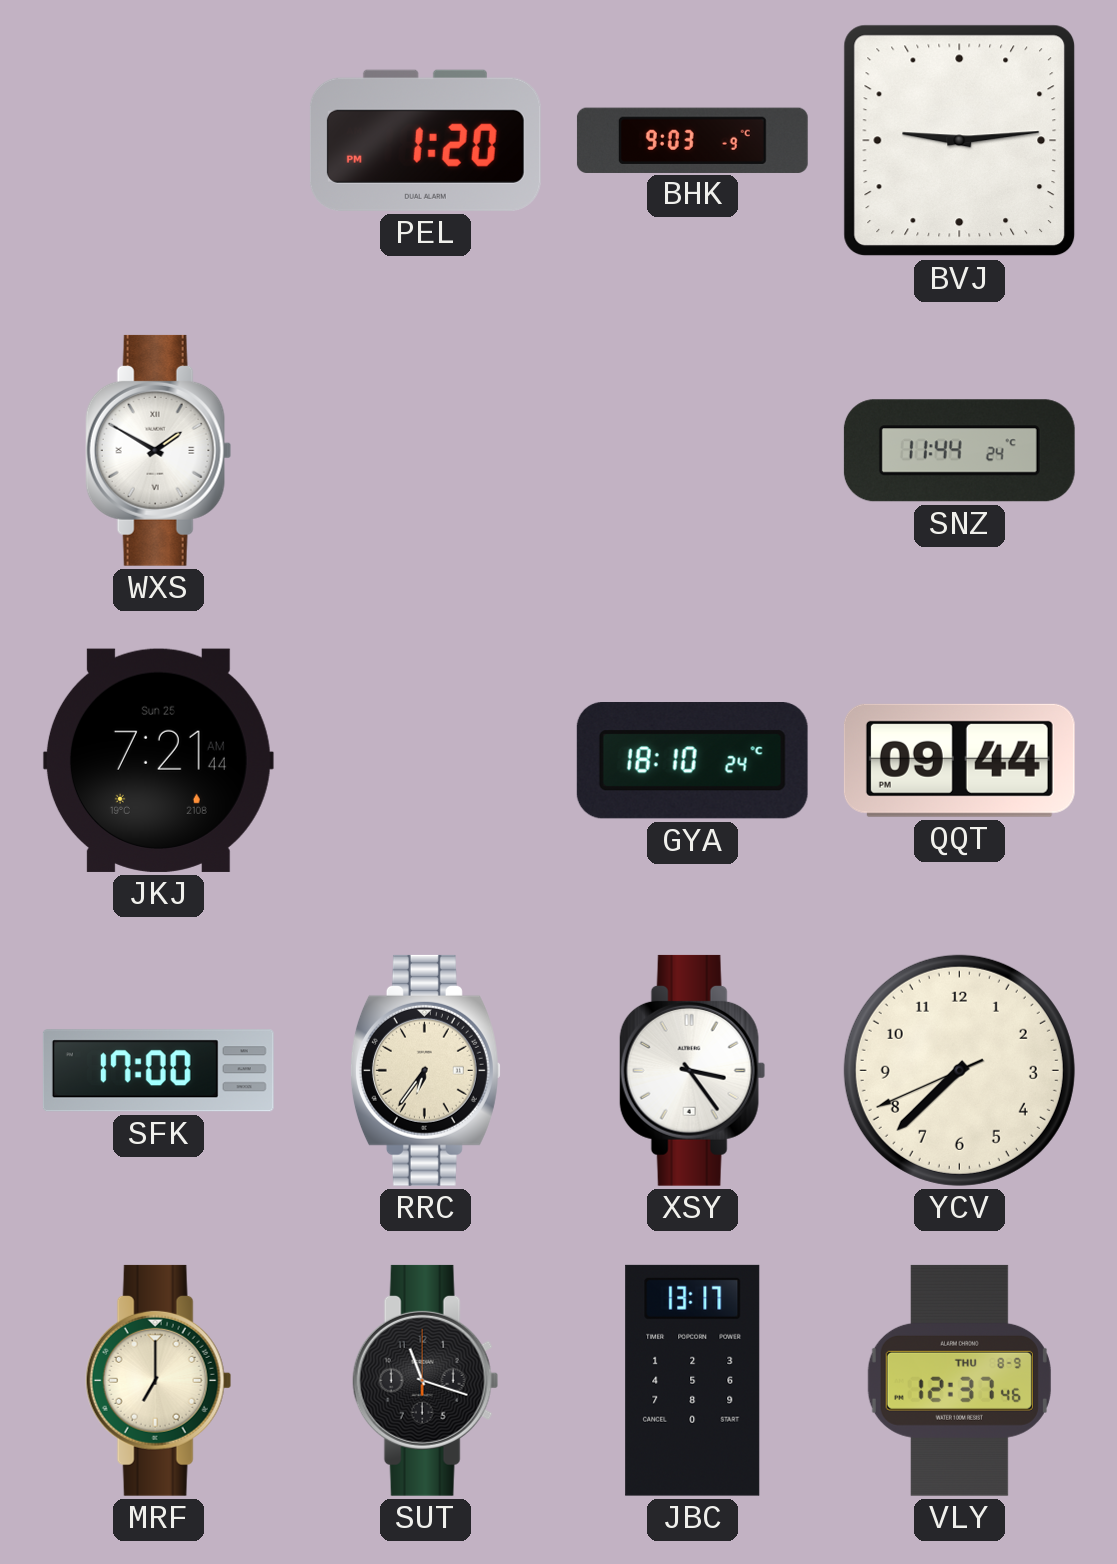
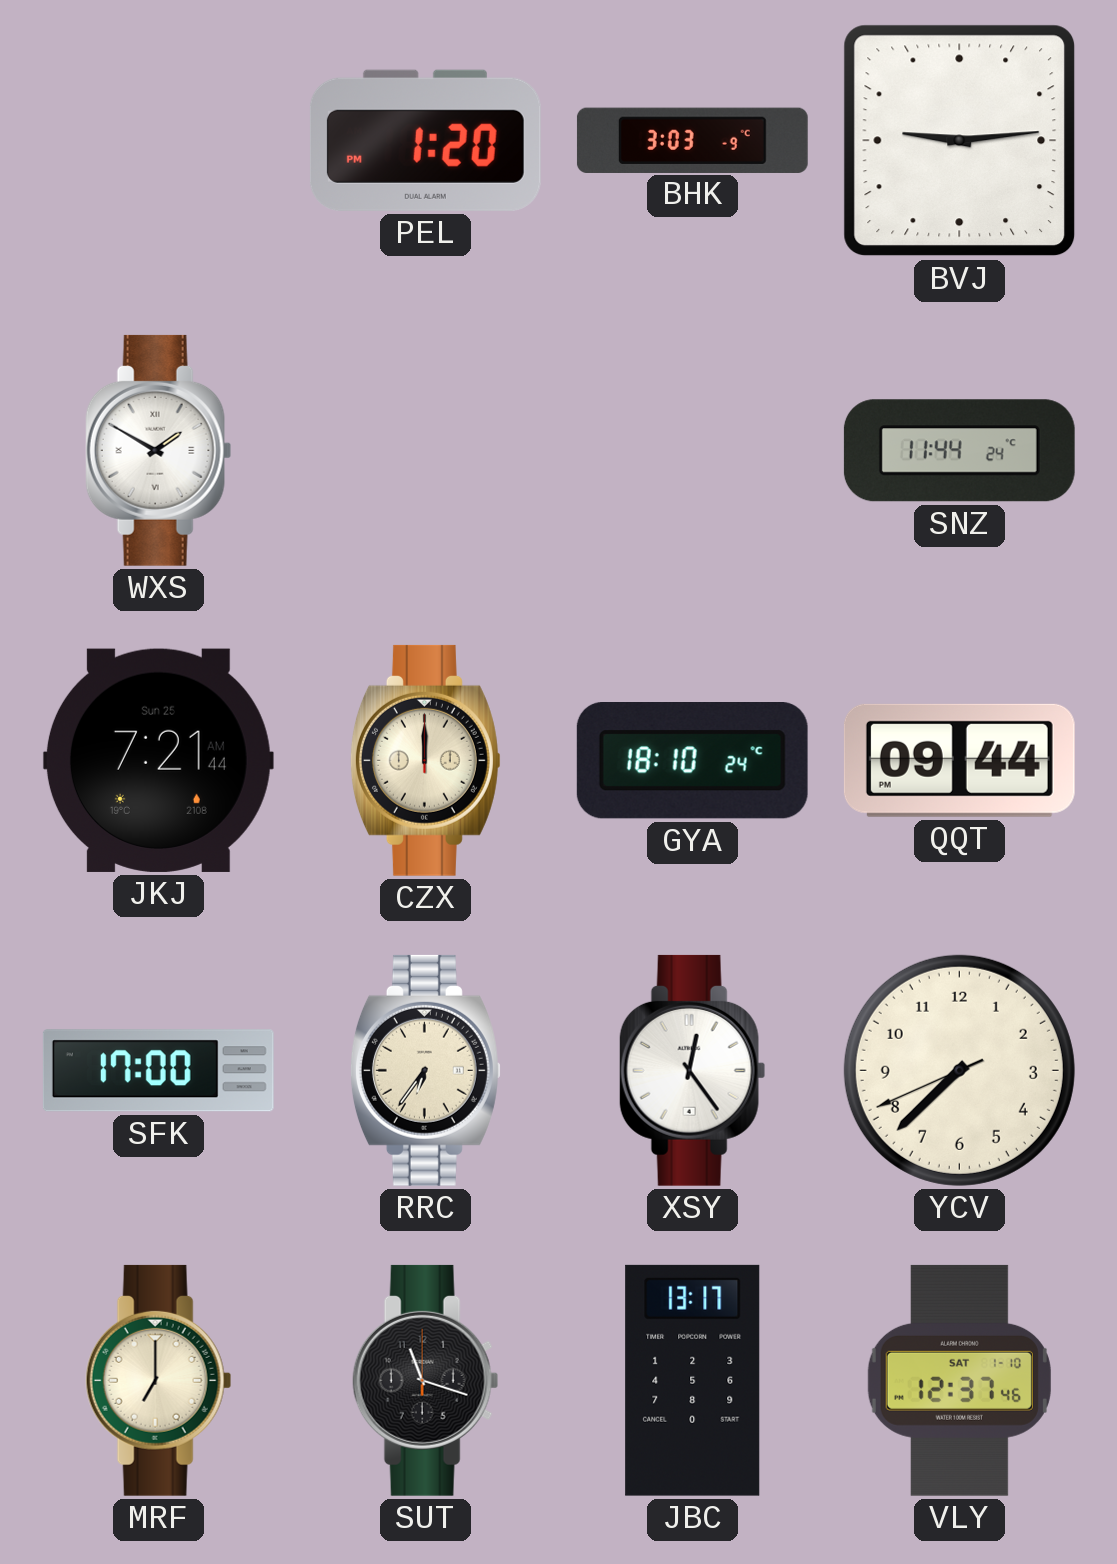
BHK: 9:03 -> 3:03 (692, 140)
CZX: none -> 12:00 (425, 760)
XSY: 3:24 -> 12:24 (693, 1070)
VLY date: THU 8-9 -> SAT 1-10 (959, 1380)
